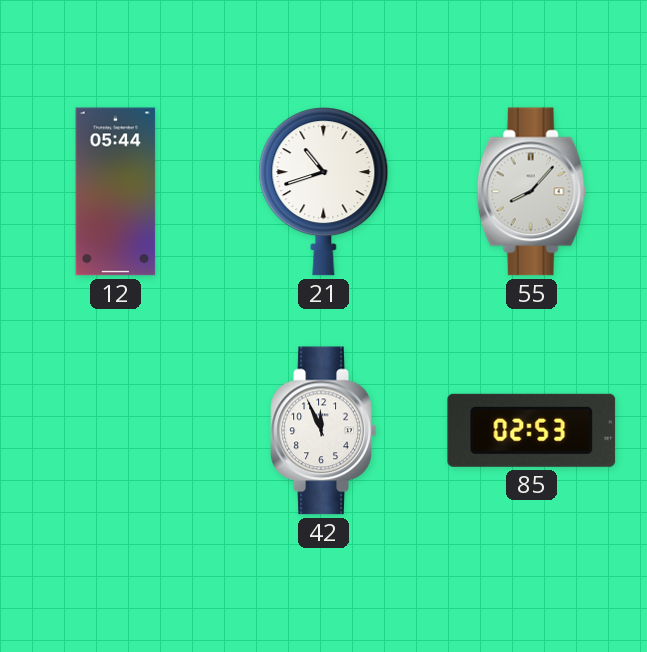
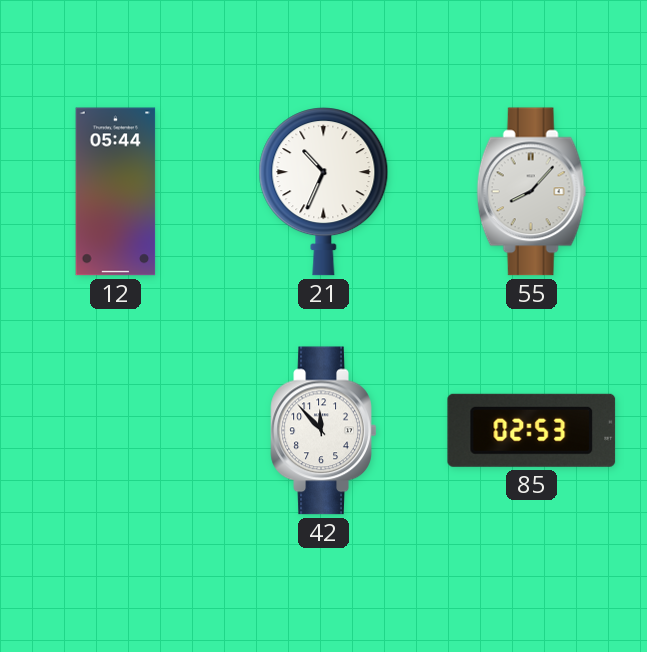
21: 10:42 -> 10:34 (324, 192)
42: 11:56 -> 11:53 (324, 431)
